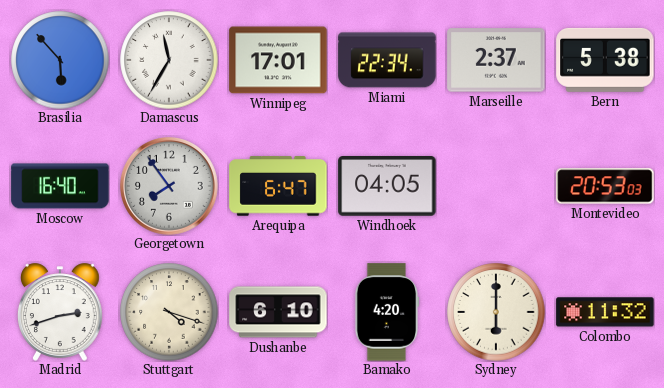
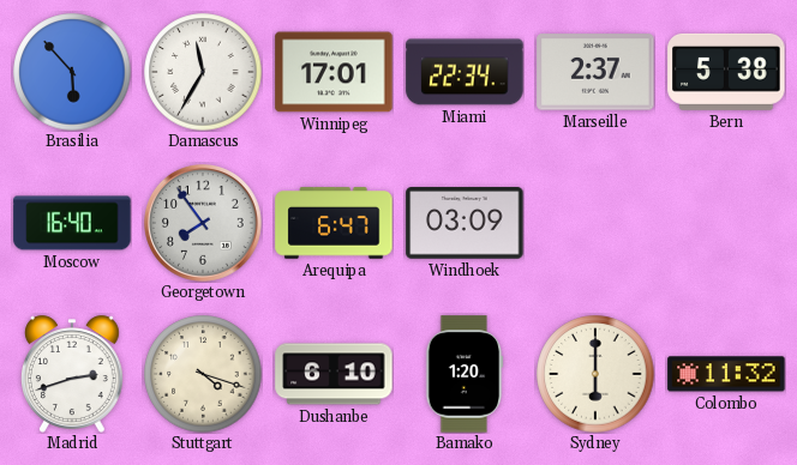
Windhoek: 04:05 -> 03:09 (465, 224)
Montevideo: 20:53 -> none (605, 186)
Bamako: 4:20 -> 1:20 (465, 374)
